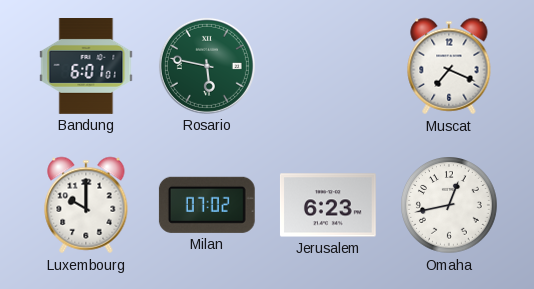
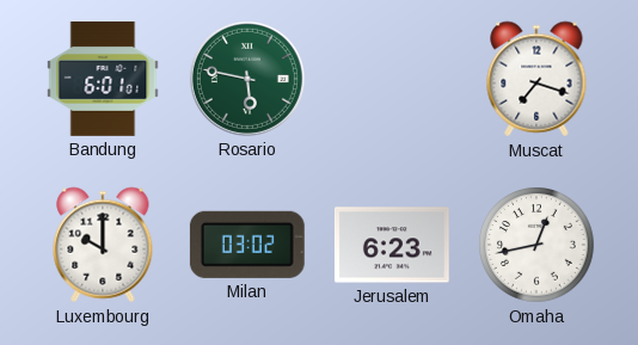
Muscat: 7:19 -> 7:18 (536, 79)
Milan: 07:02 -> 03:02 (247, 245)
